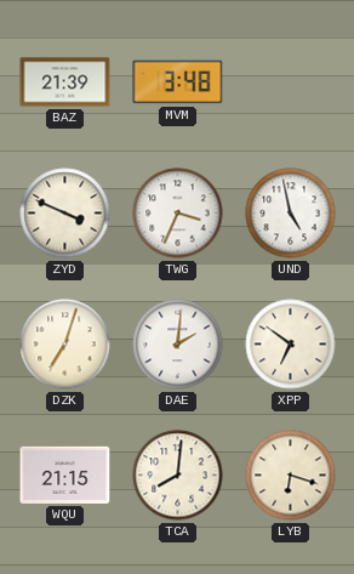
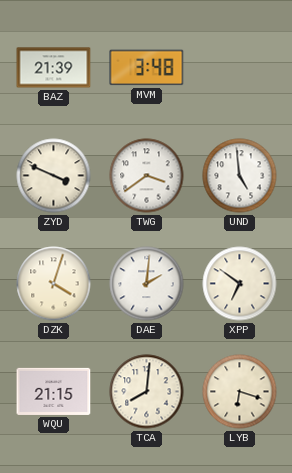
TWG: 3:34 -> 3:39 (147, 176)
UND: 4:58 -> 4:59 (240, 176)
DZK: 7:03 -> 4:03 (54, 284)
